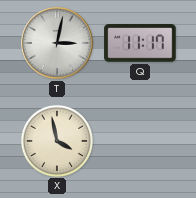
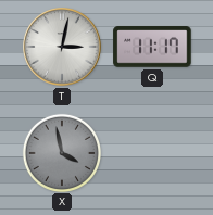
X dial: cream -> grey (61, 152)
